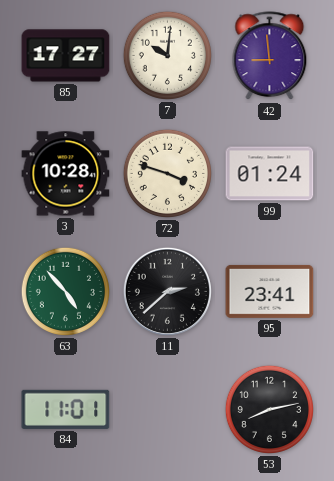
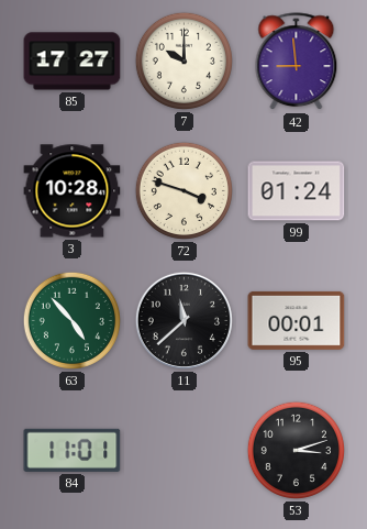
7: 10:01 -> 10:00 (183, 60)
11: 2:38 -> 11:38 (183, 320)
95: 23:41 -> 00:01 (297, 320)
53: 8:13 -> 3:12 (296, 450)
